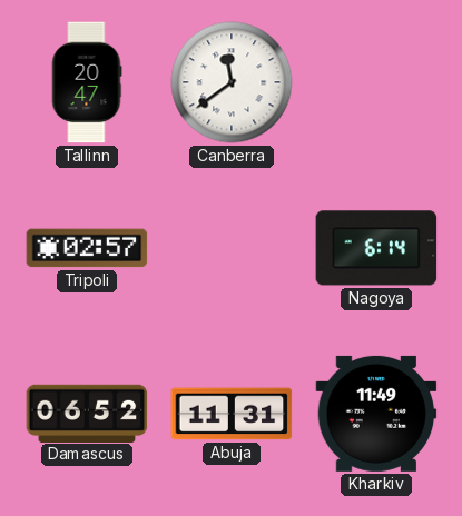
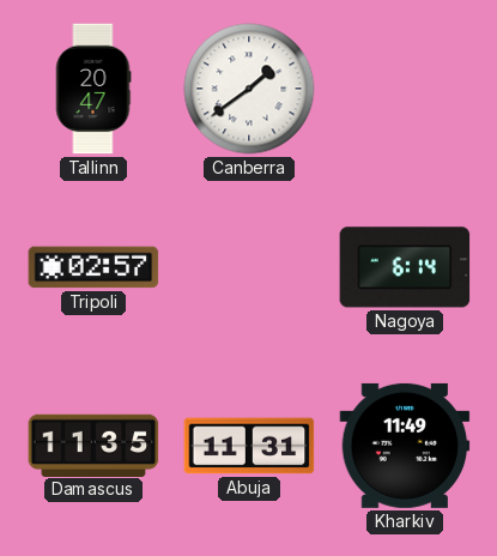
Canberra: 11:39 -> 1:39 (249, 89)
Damascus: 06:52 -> 11:35 (93, 445)
